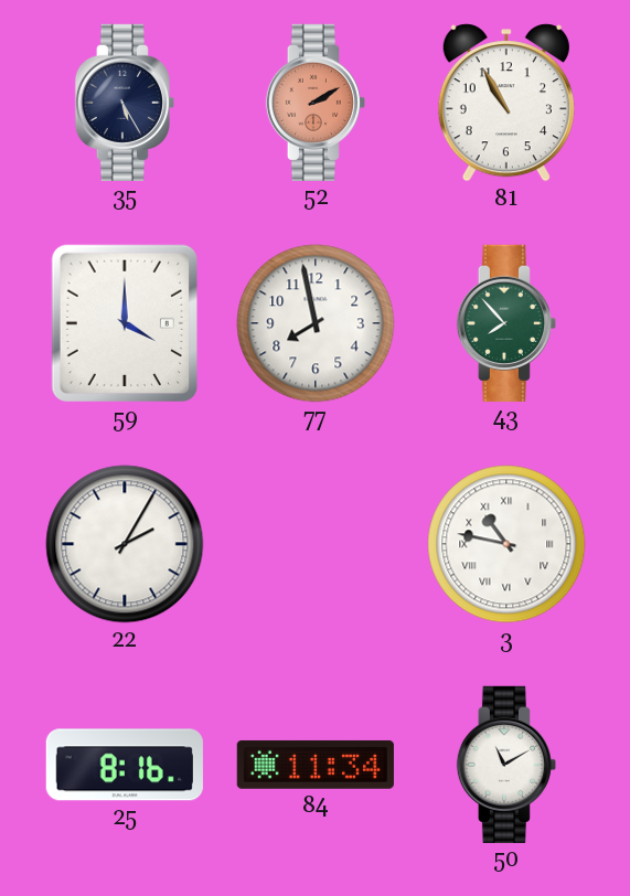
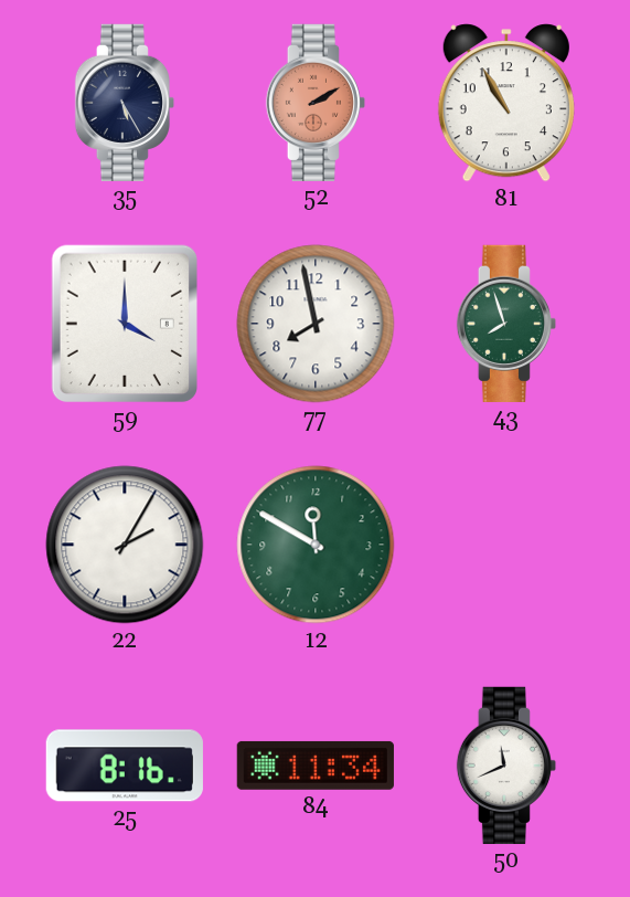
43: 7:53 -> 7:57 (505, 324)
12: none -> 11:50 (316, 545)
3: 10:47 -> none (506, 544)
50: 11:10 -> 11:41 (505, 766)
